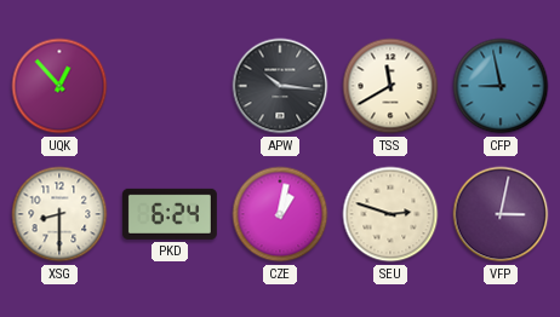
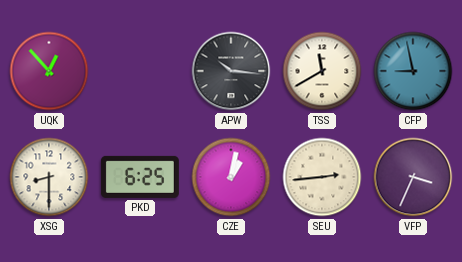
PKD: 6:24 -> 6:25 (140, 177)
SEU: 2:48 -> 2:44 (322, 177)
VFP: 3:02 -> 3:34 (413, 177)
